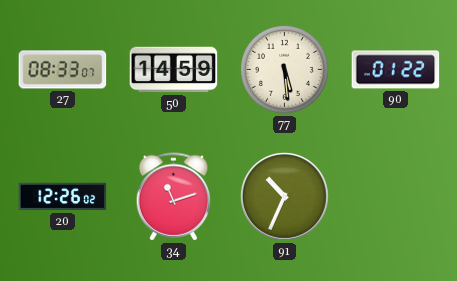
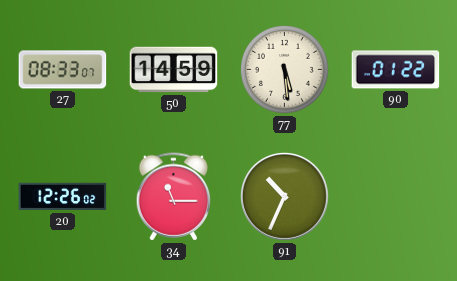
34: 11:12 -> 11:15 (174, 197)
